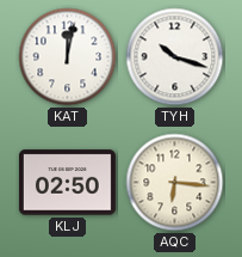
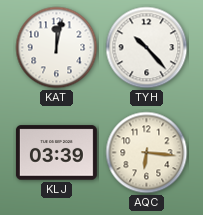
TYH: 10:18 -> 10:23 (147, 48)
KLJ: 02:50 -> 03:39 (56, 153)
